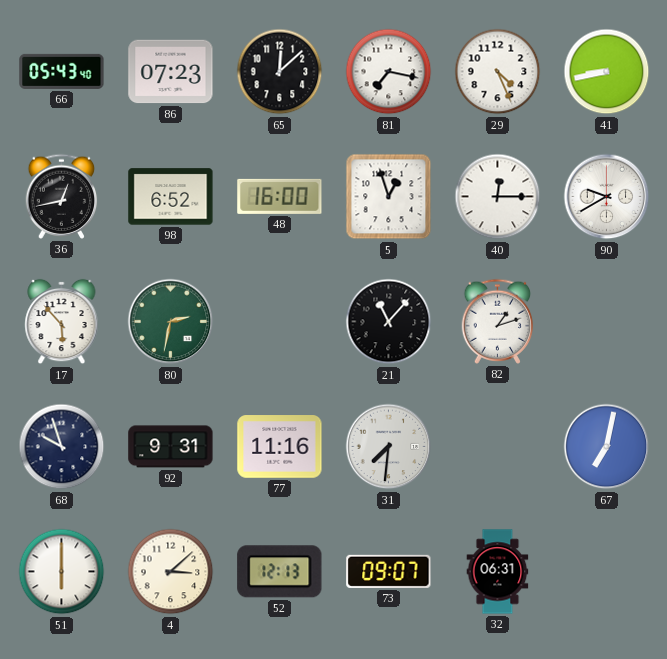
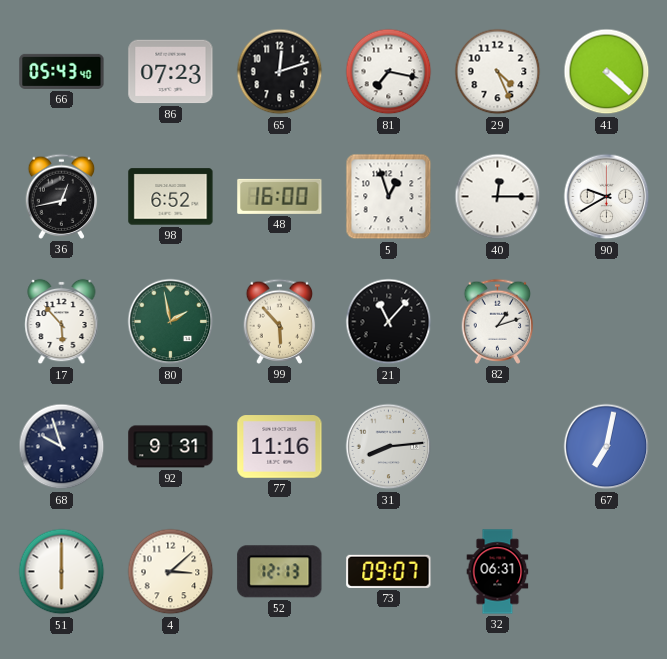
65: 12:08 -> 12:12 (280, 72)
41: 8:43 -> 4:22 (607, 72)
80: 2:32 -> 1:58 (171, 322)
99: none -> 5:53 (280, 321)
31: 7:31 -> 8:14 (389, 447)
